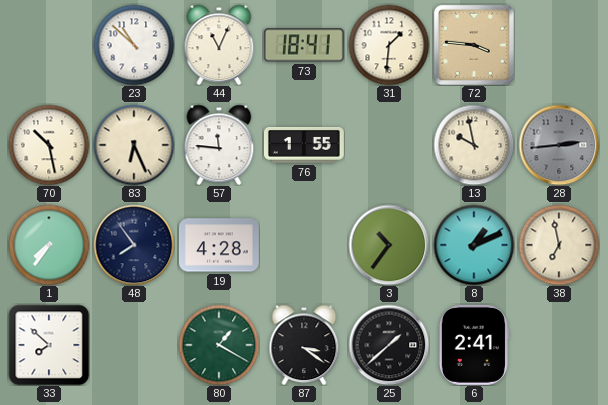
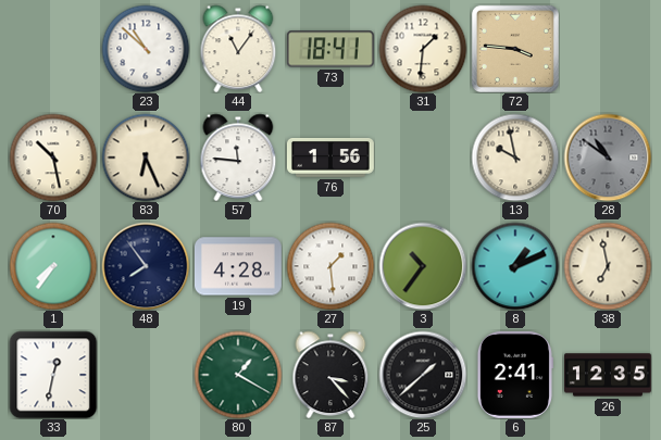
44: 11:04 -> 11:06 (238, 49)
76: 1:55 -> 1:56 (330, 159)
28: 2:44 -> 10:51 (608, 158)
27: none -> 1:29 (330, 266)
33: 7:52 -> 12:32 (53, 375)
87: 3:21 -> 3:23 (330, 375)
26: none -> 12:35 (609, 375)
